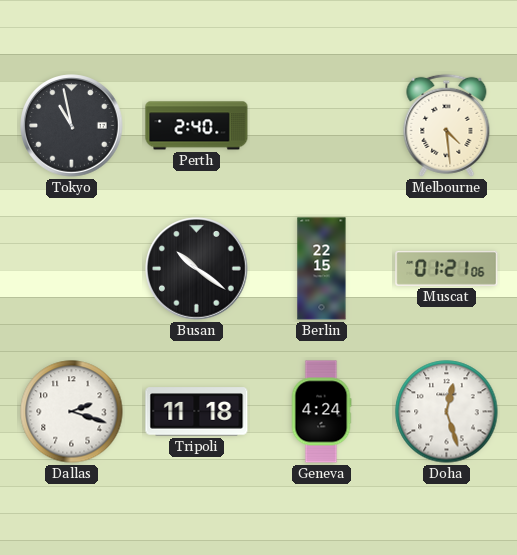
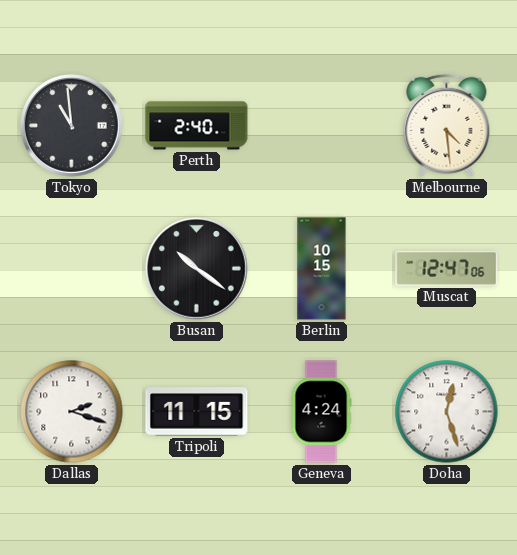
Tokyo: 10:58 -> 10:59 (72, 126)
Berlin: 22:15 -> 10:15 (322, 269)
Muscat: 01:21 -> 12:47 (447, 268)
Tripoli: 11:18 -> 11:15 (197, 412)
